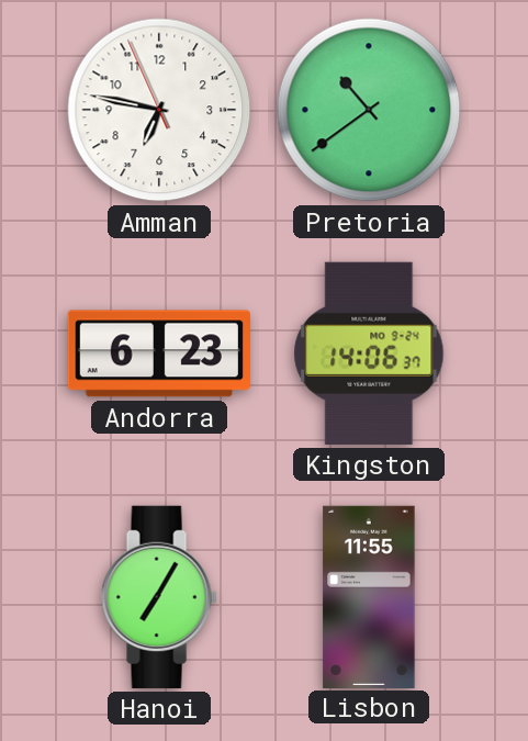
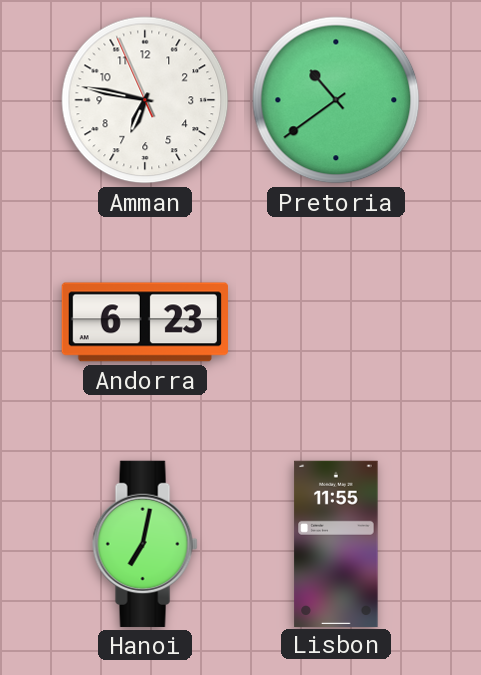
Kingston: 14:06 -> none (369, 353)
Hanoi: 7:05 -> 7:02 (145, 544)
